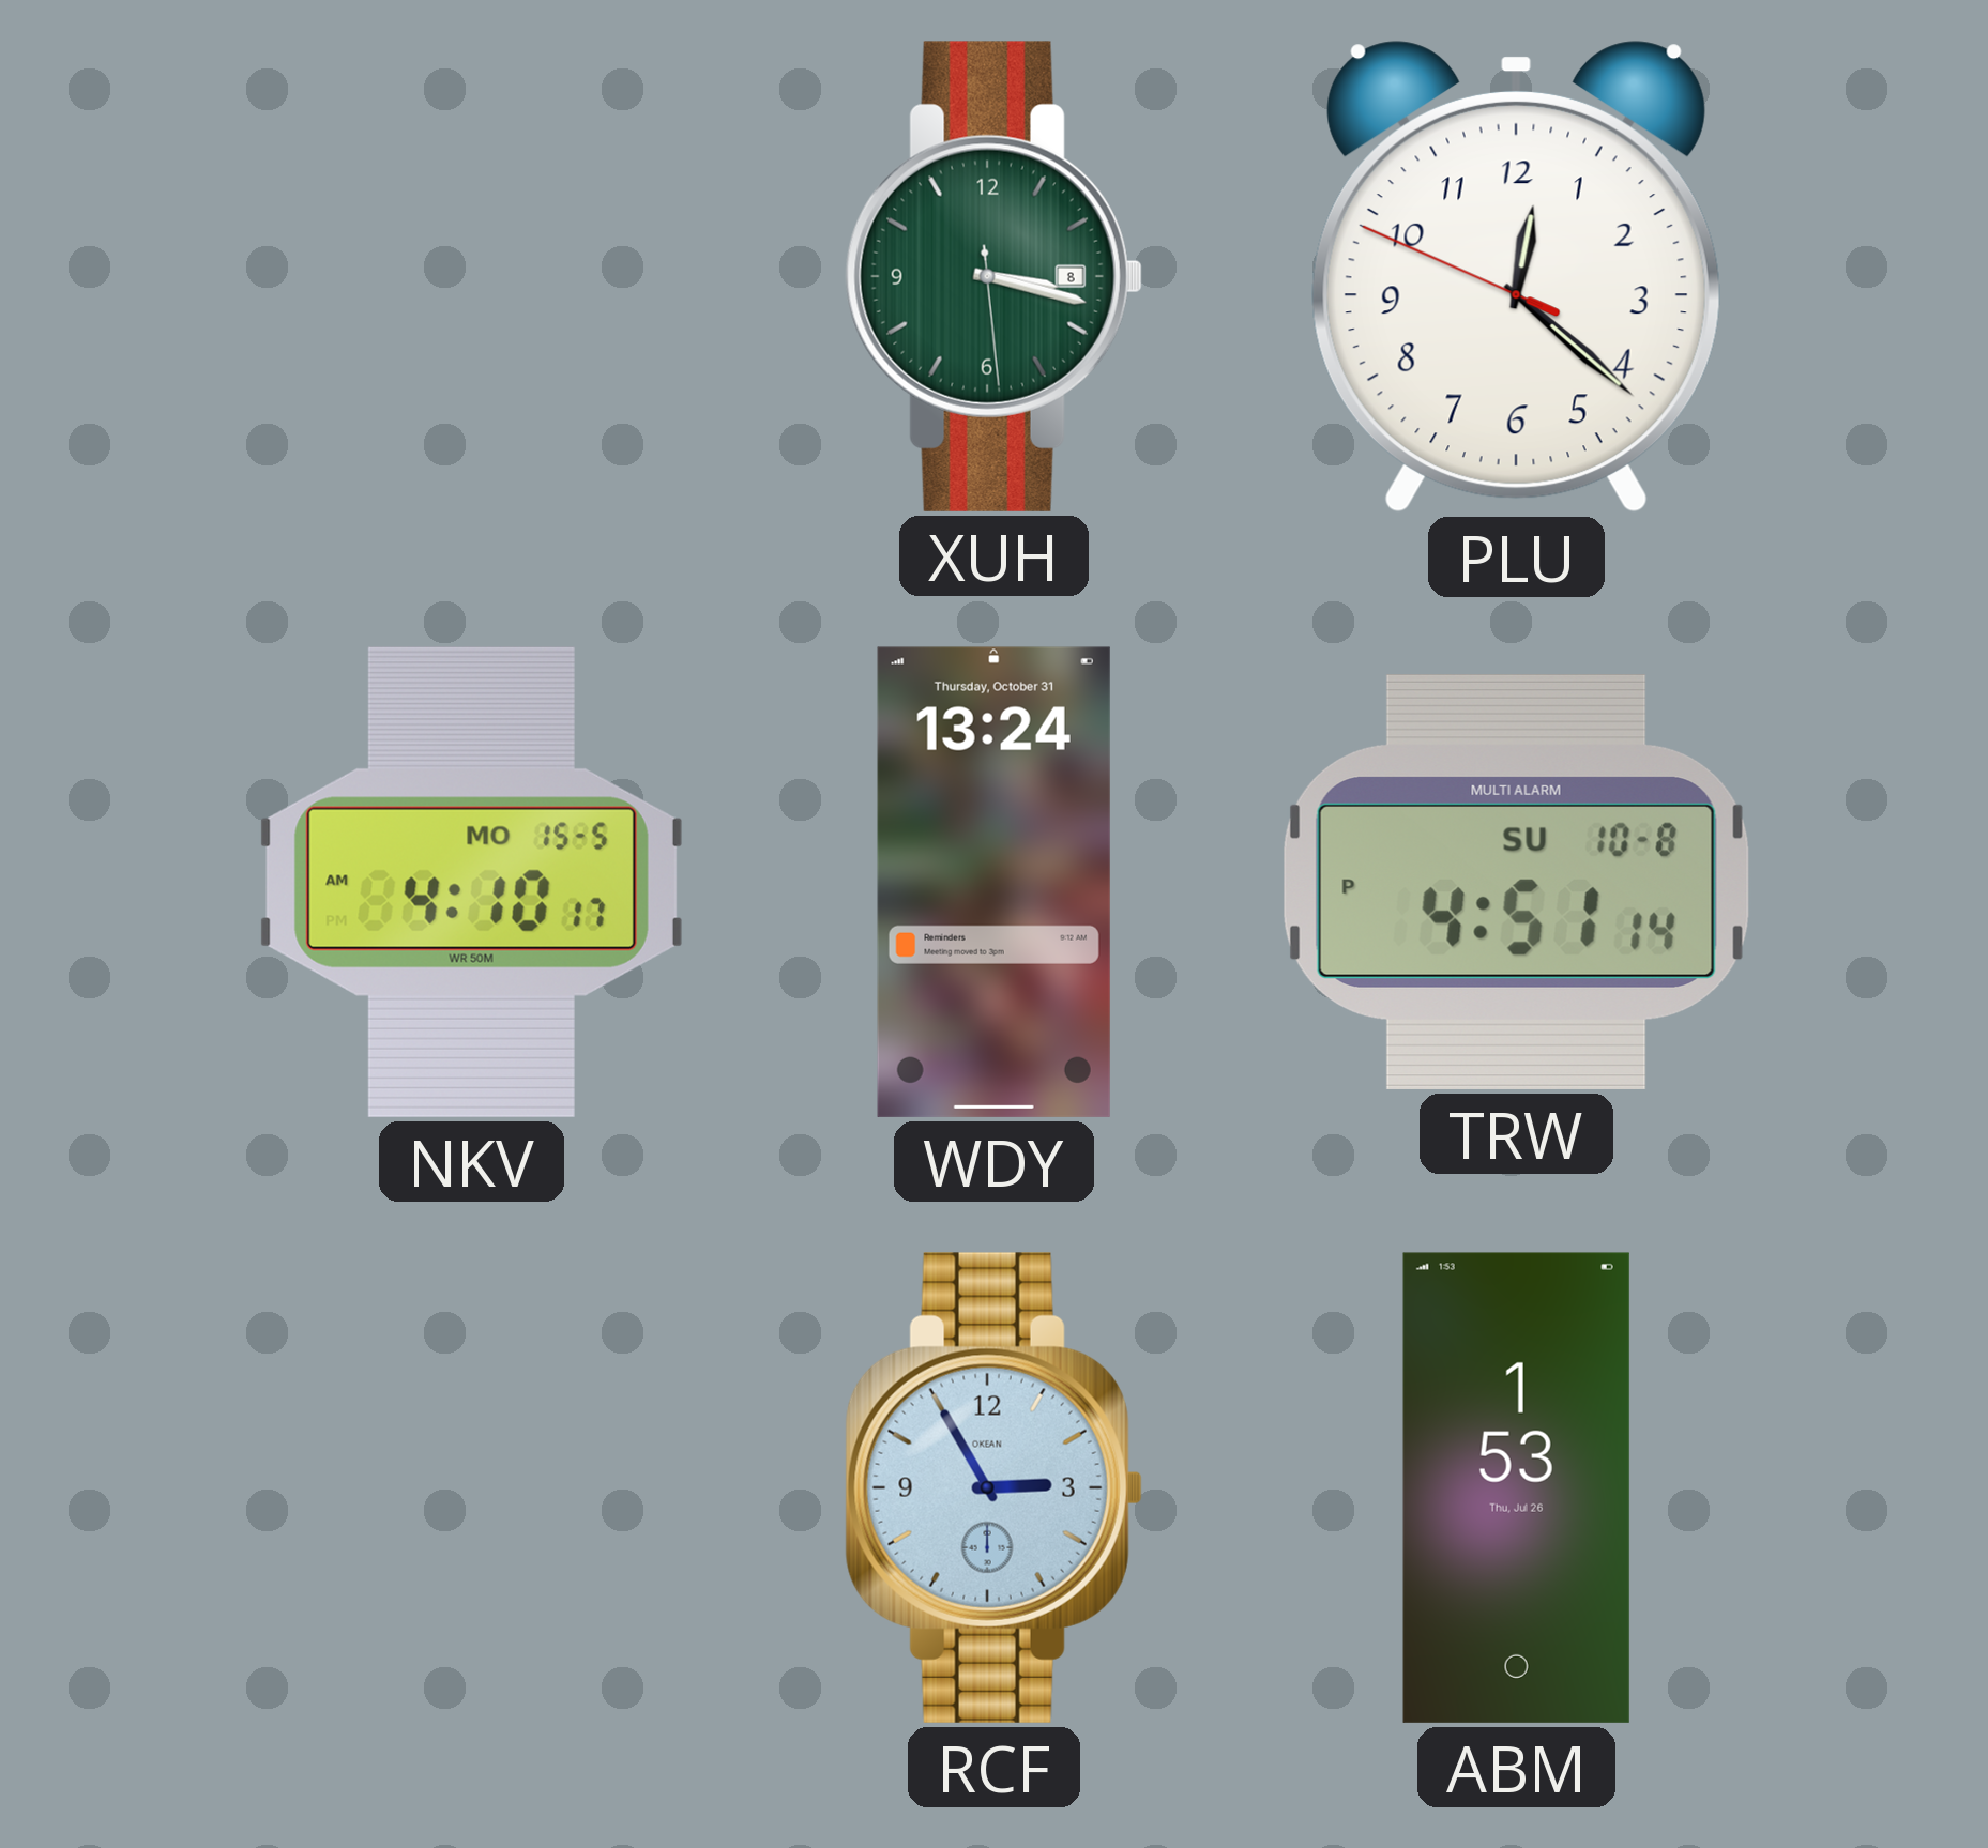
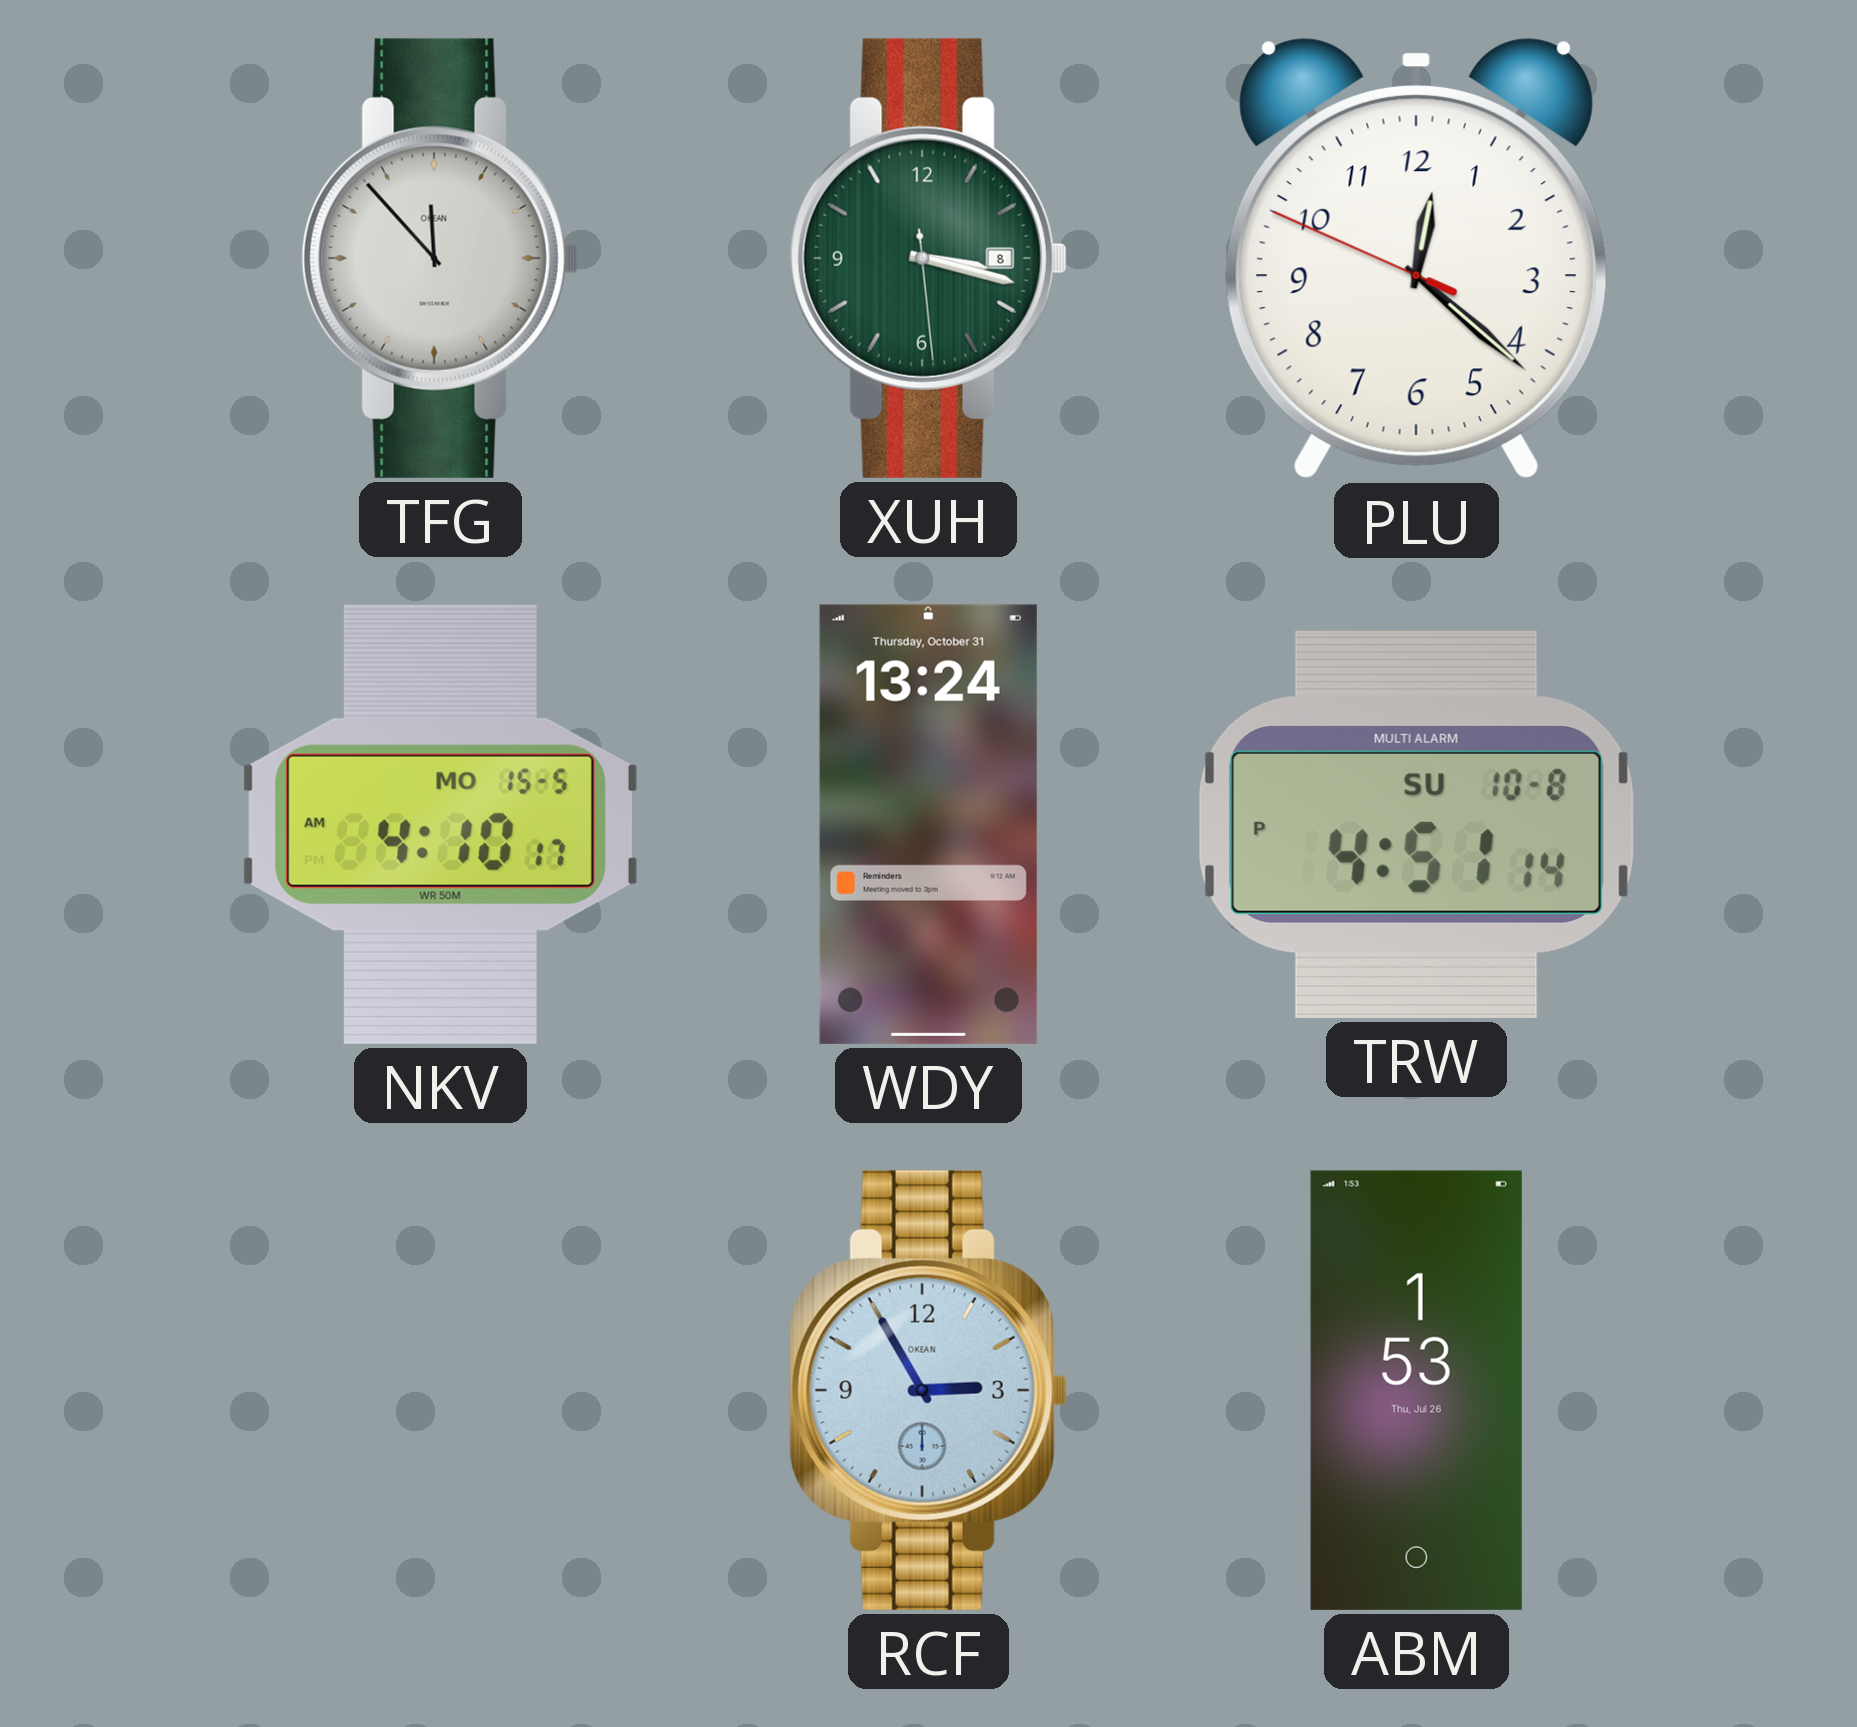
TFG: none -> 11:53 (440, 258)
